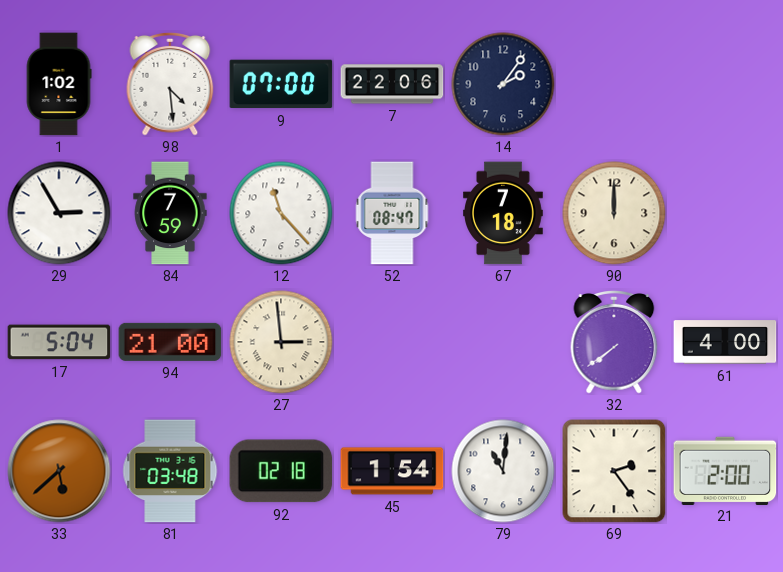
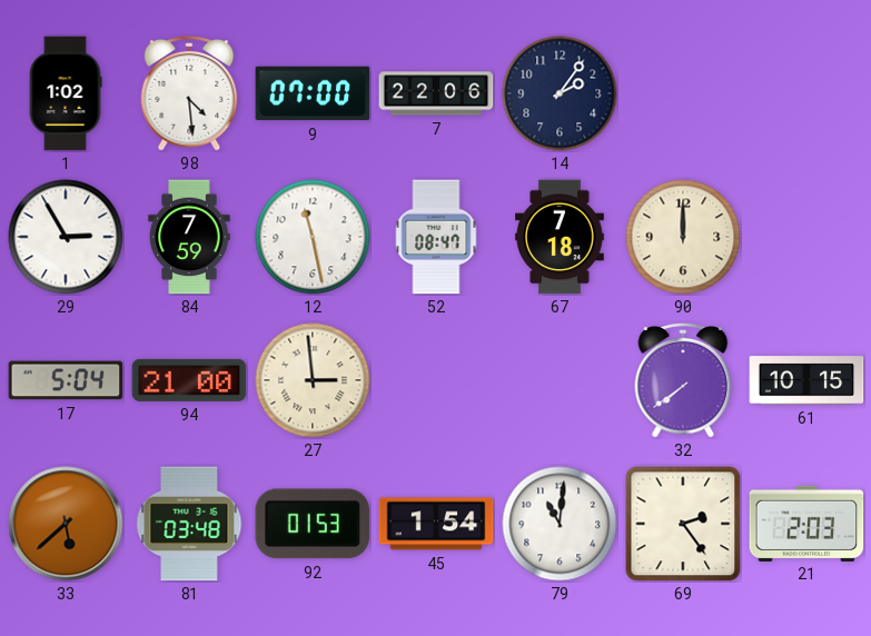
12: 11:23 -> 11:28 (313, 237)
61: 4:00 -> 10:15 (806, 380)
92: 02:18 -> 01:53 (313, 524)
21: 2:00 -> 2:03 (806, 523)
